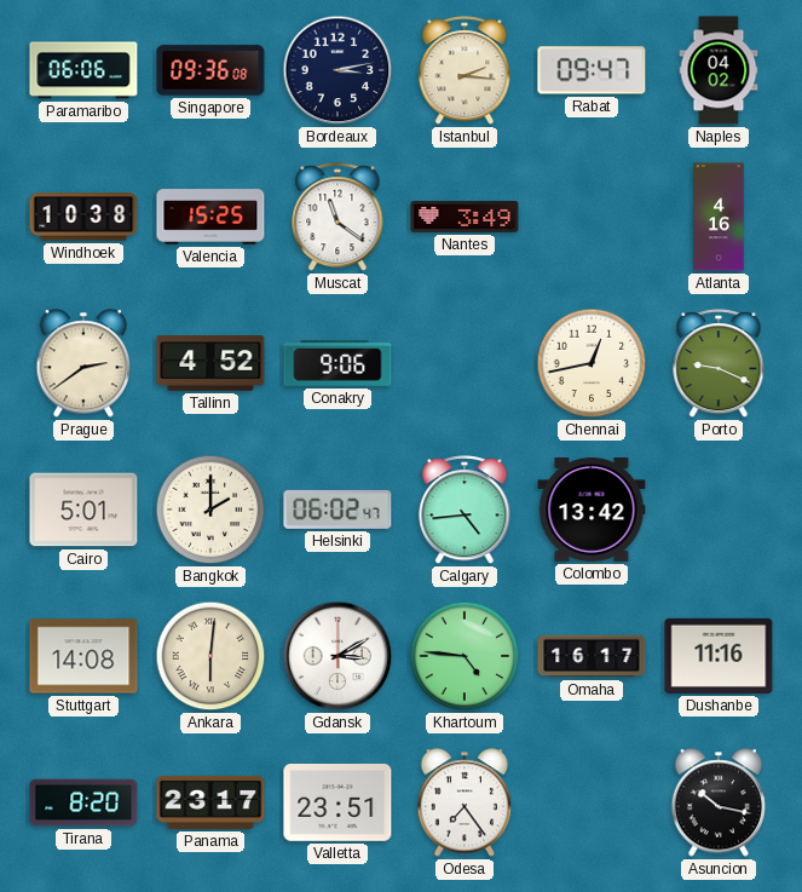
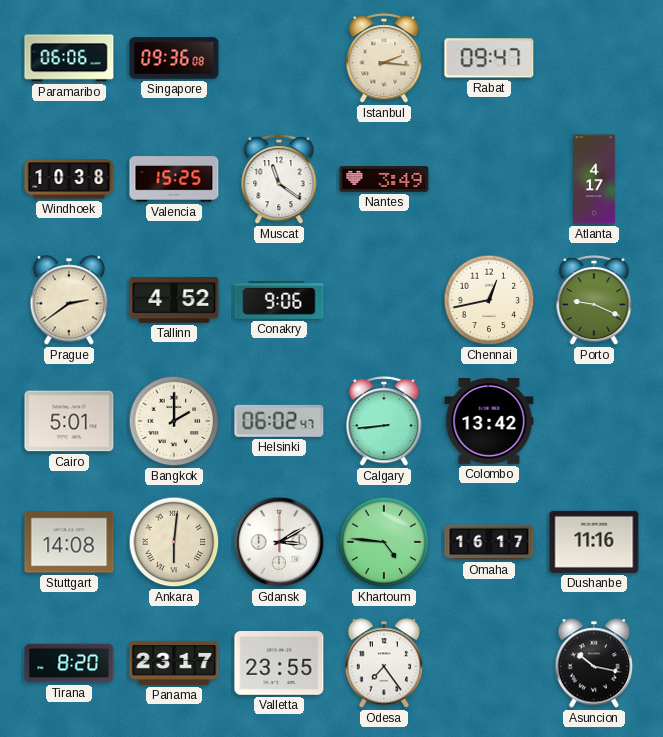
Bordeaux: 3:13 -> none (337, 70)
Naples: 04:02 -> none (719, 70)
Atlanta: 4:16 -> 4:17 (594, 179)
Calgary: 4:44 -> 8:44 (384, 422)
Valletta: 23:51 -> 23:55 (279, 664)
